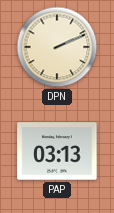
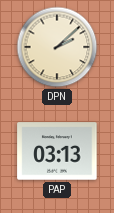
DPN: 2:11 -> 2:08 (57, 47)
